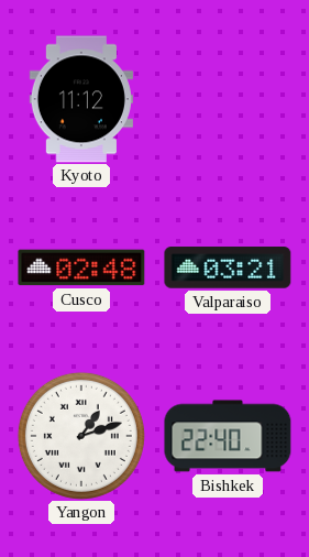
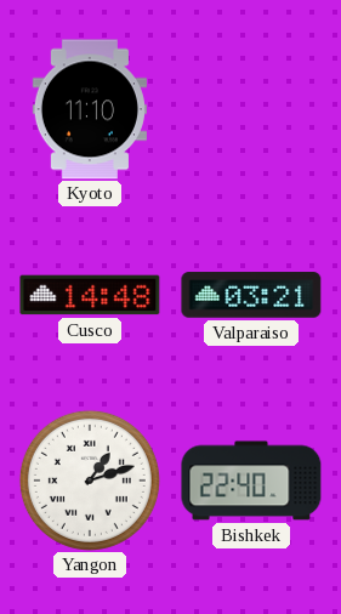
Kyoto: 11:12 -> 11:10 (90, 109)
Cusco: 02:48 -> 14:48 (90, 295)
